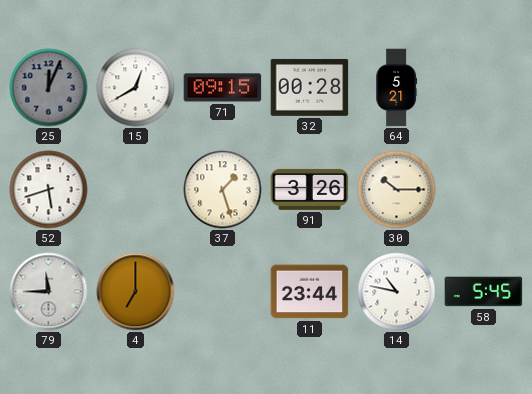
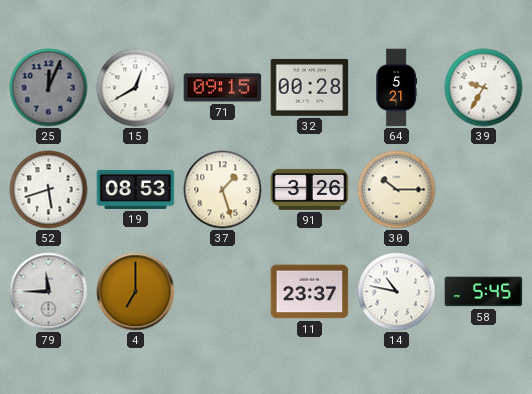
39: none -> 9:35 (484, 88)
19: none -> 08:53 (136, 189)
11: 23:44 -> 23:37 (310, 292)
